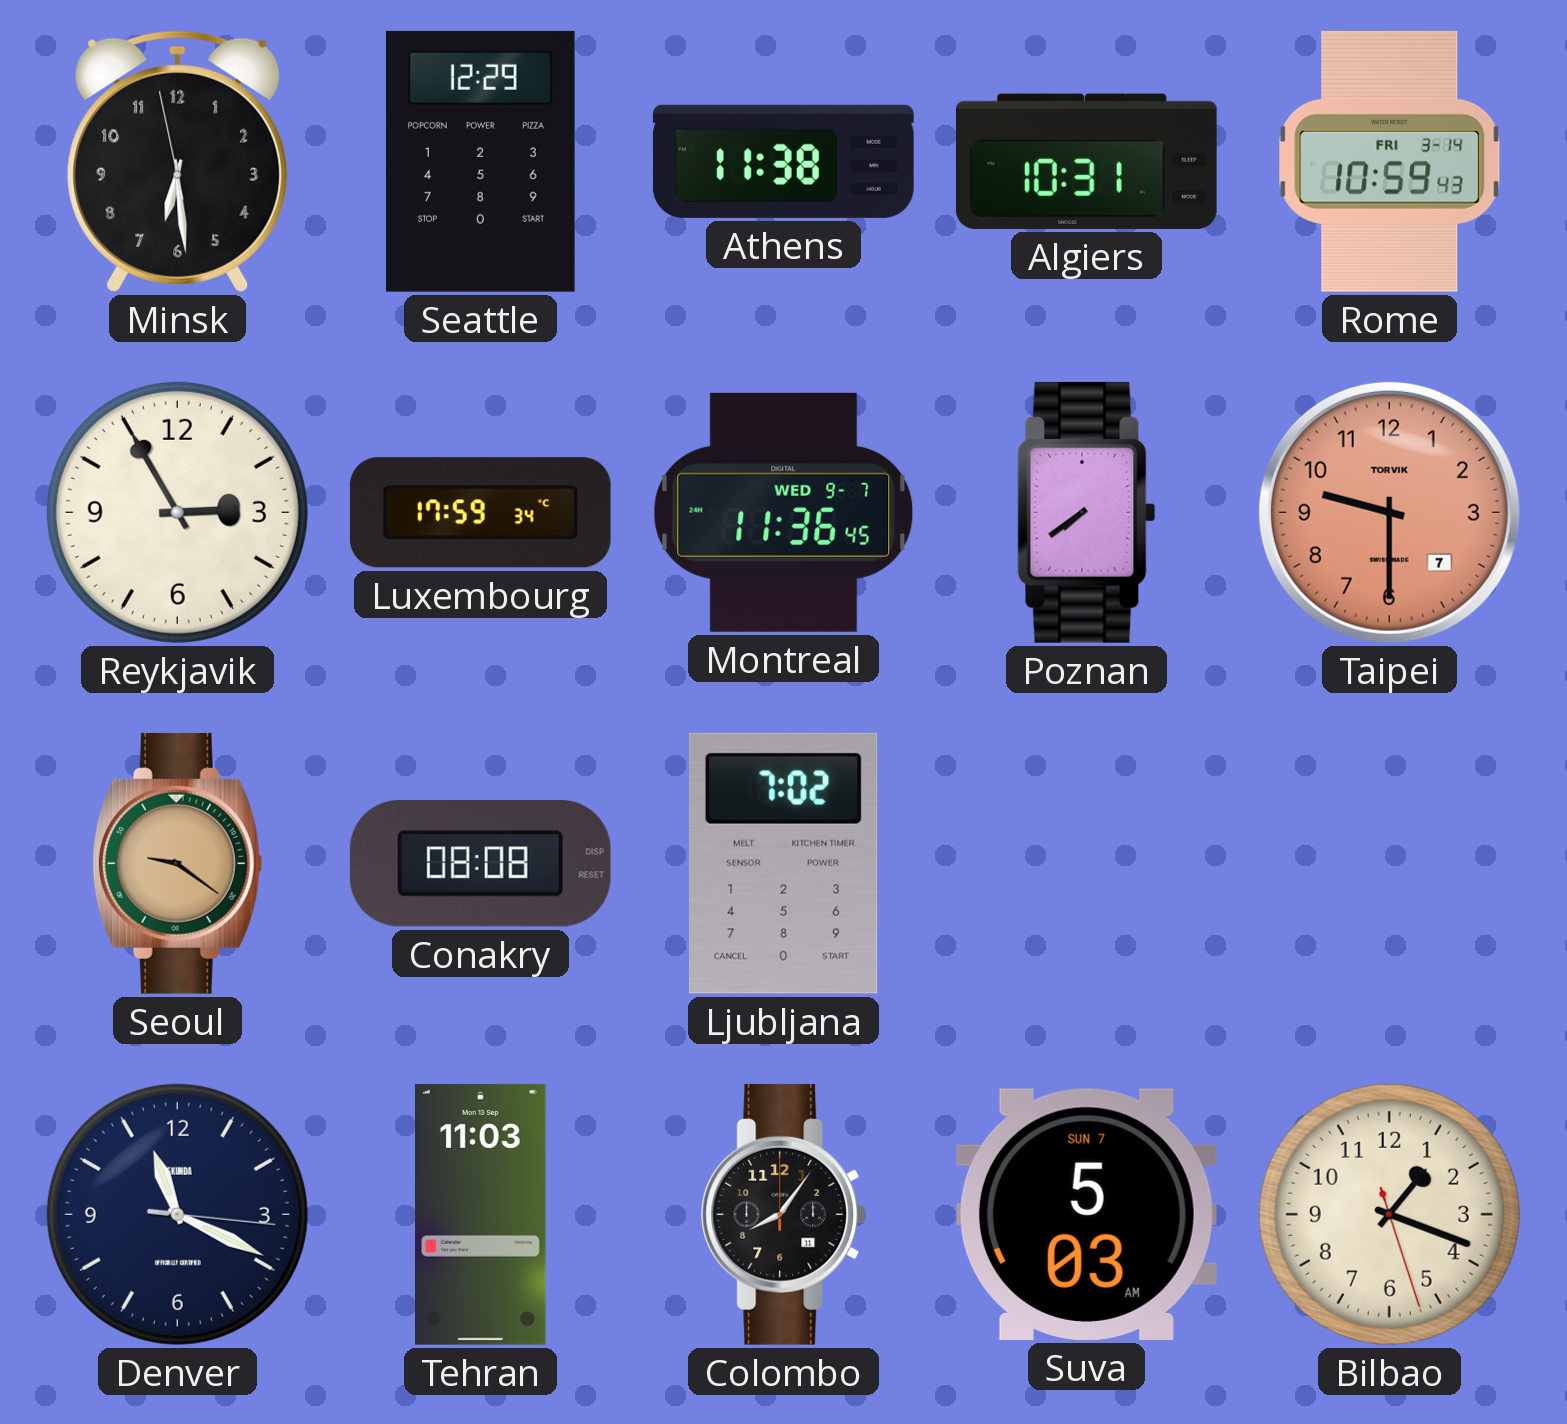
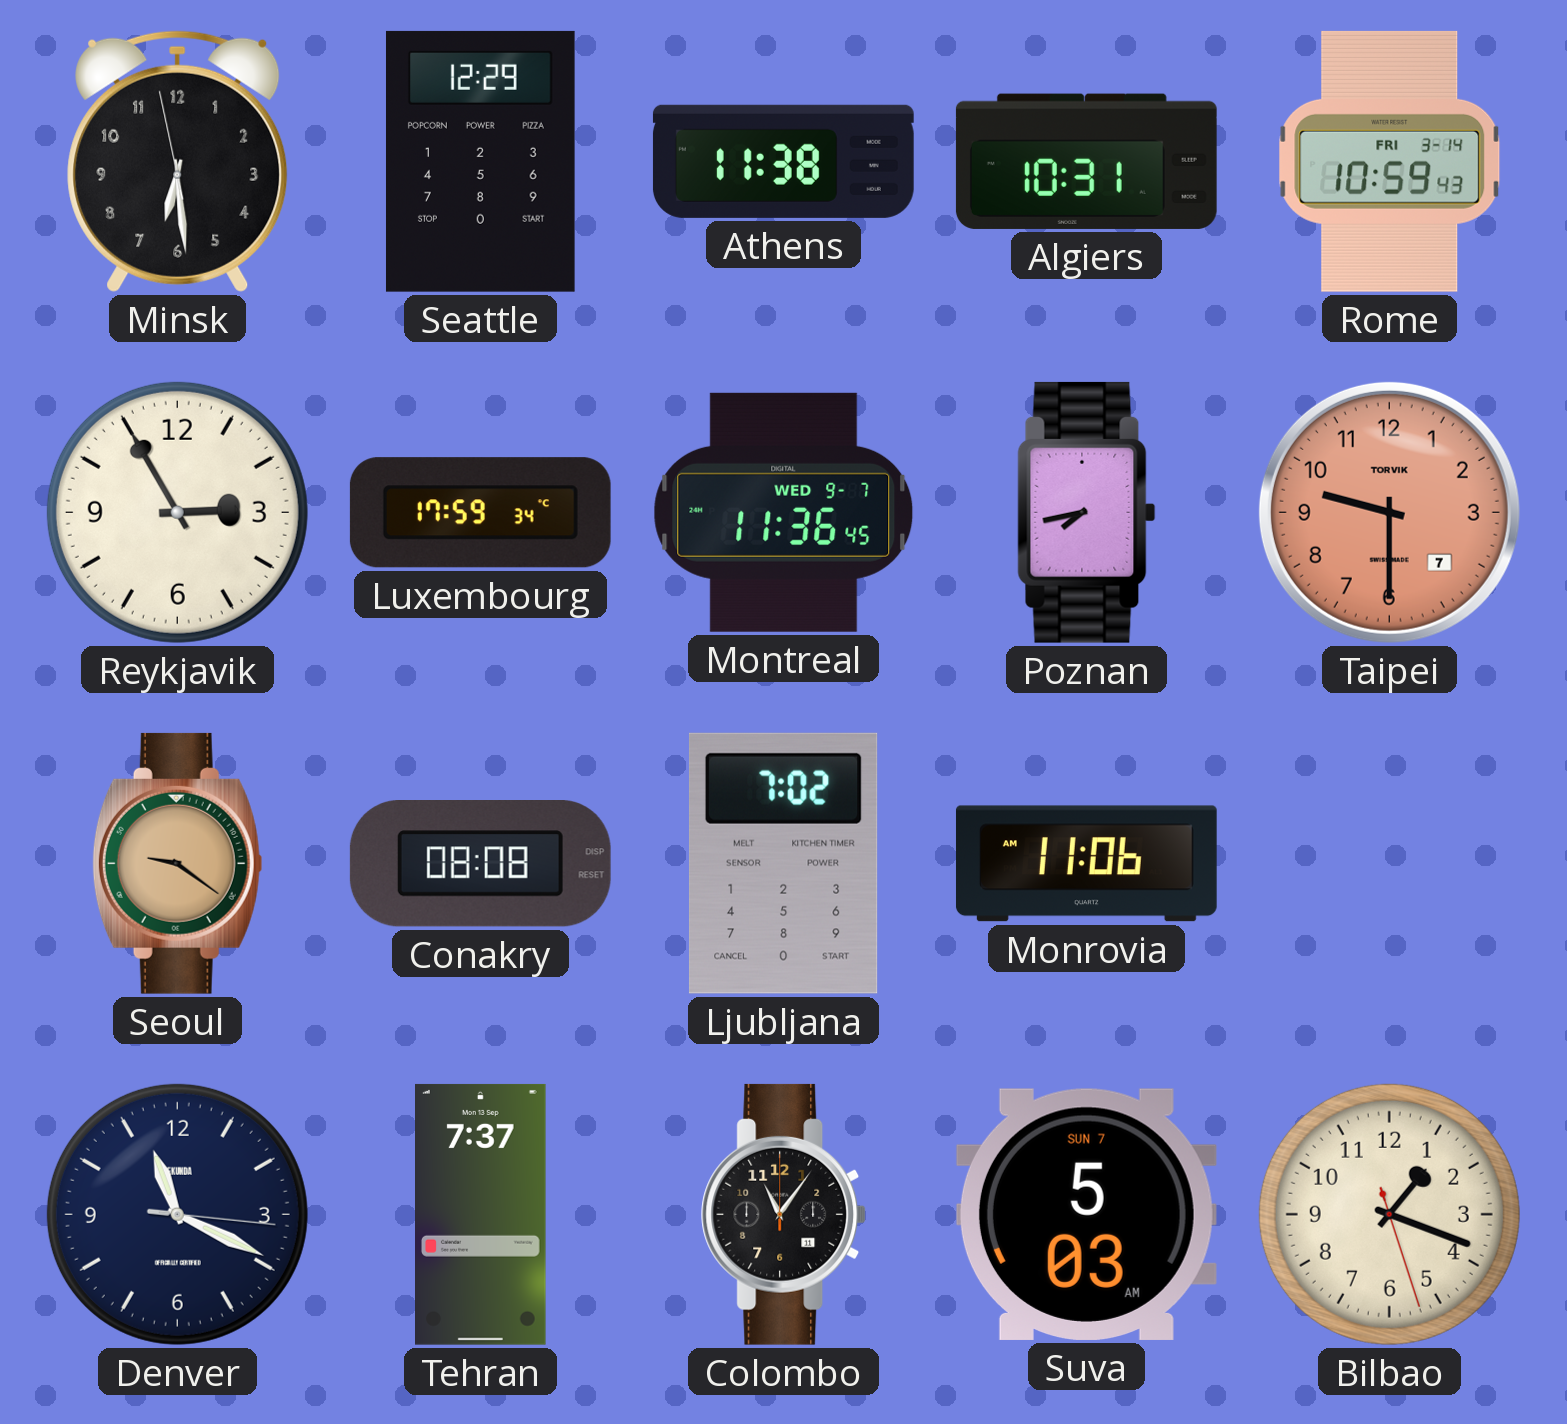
Poznan: 7:39 -> 7:43 (1087, 512)
Monrovia: none -> 11:06 (1086, 864)
Tehran: 11:03 -> 7:37 (481, 1214)
Colombo: 8:06 -> 11:06 (784, 1214)
